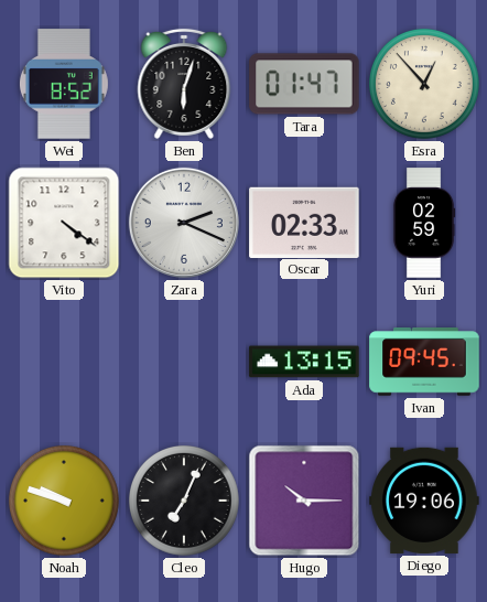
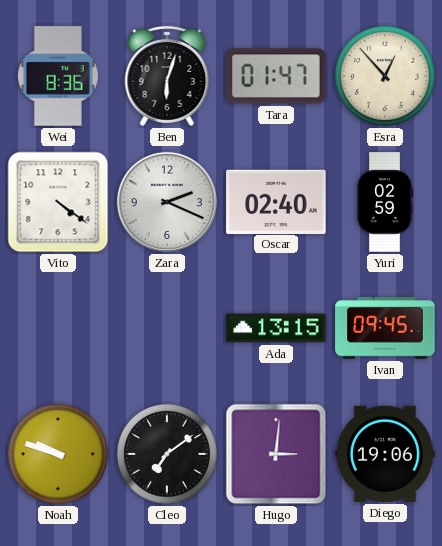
Wei: 8:52 -> 8:36 (58, 76)
Oscar: 02:33 -> 02:40 (276, 201)
Cleo: 7:04 -> 7:09 (167, 454)
Hugo: 10:15 -> 3:01 (276, 454)
